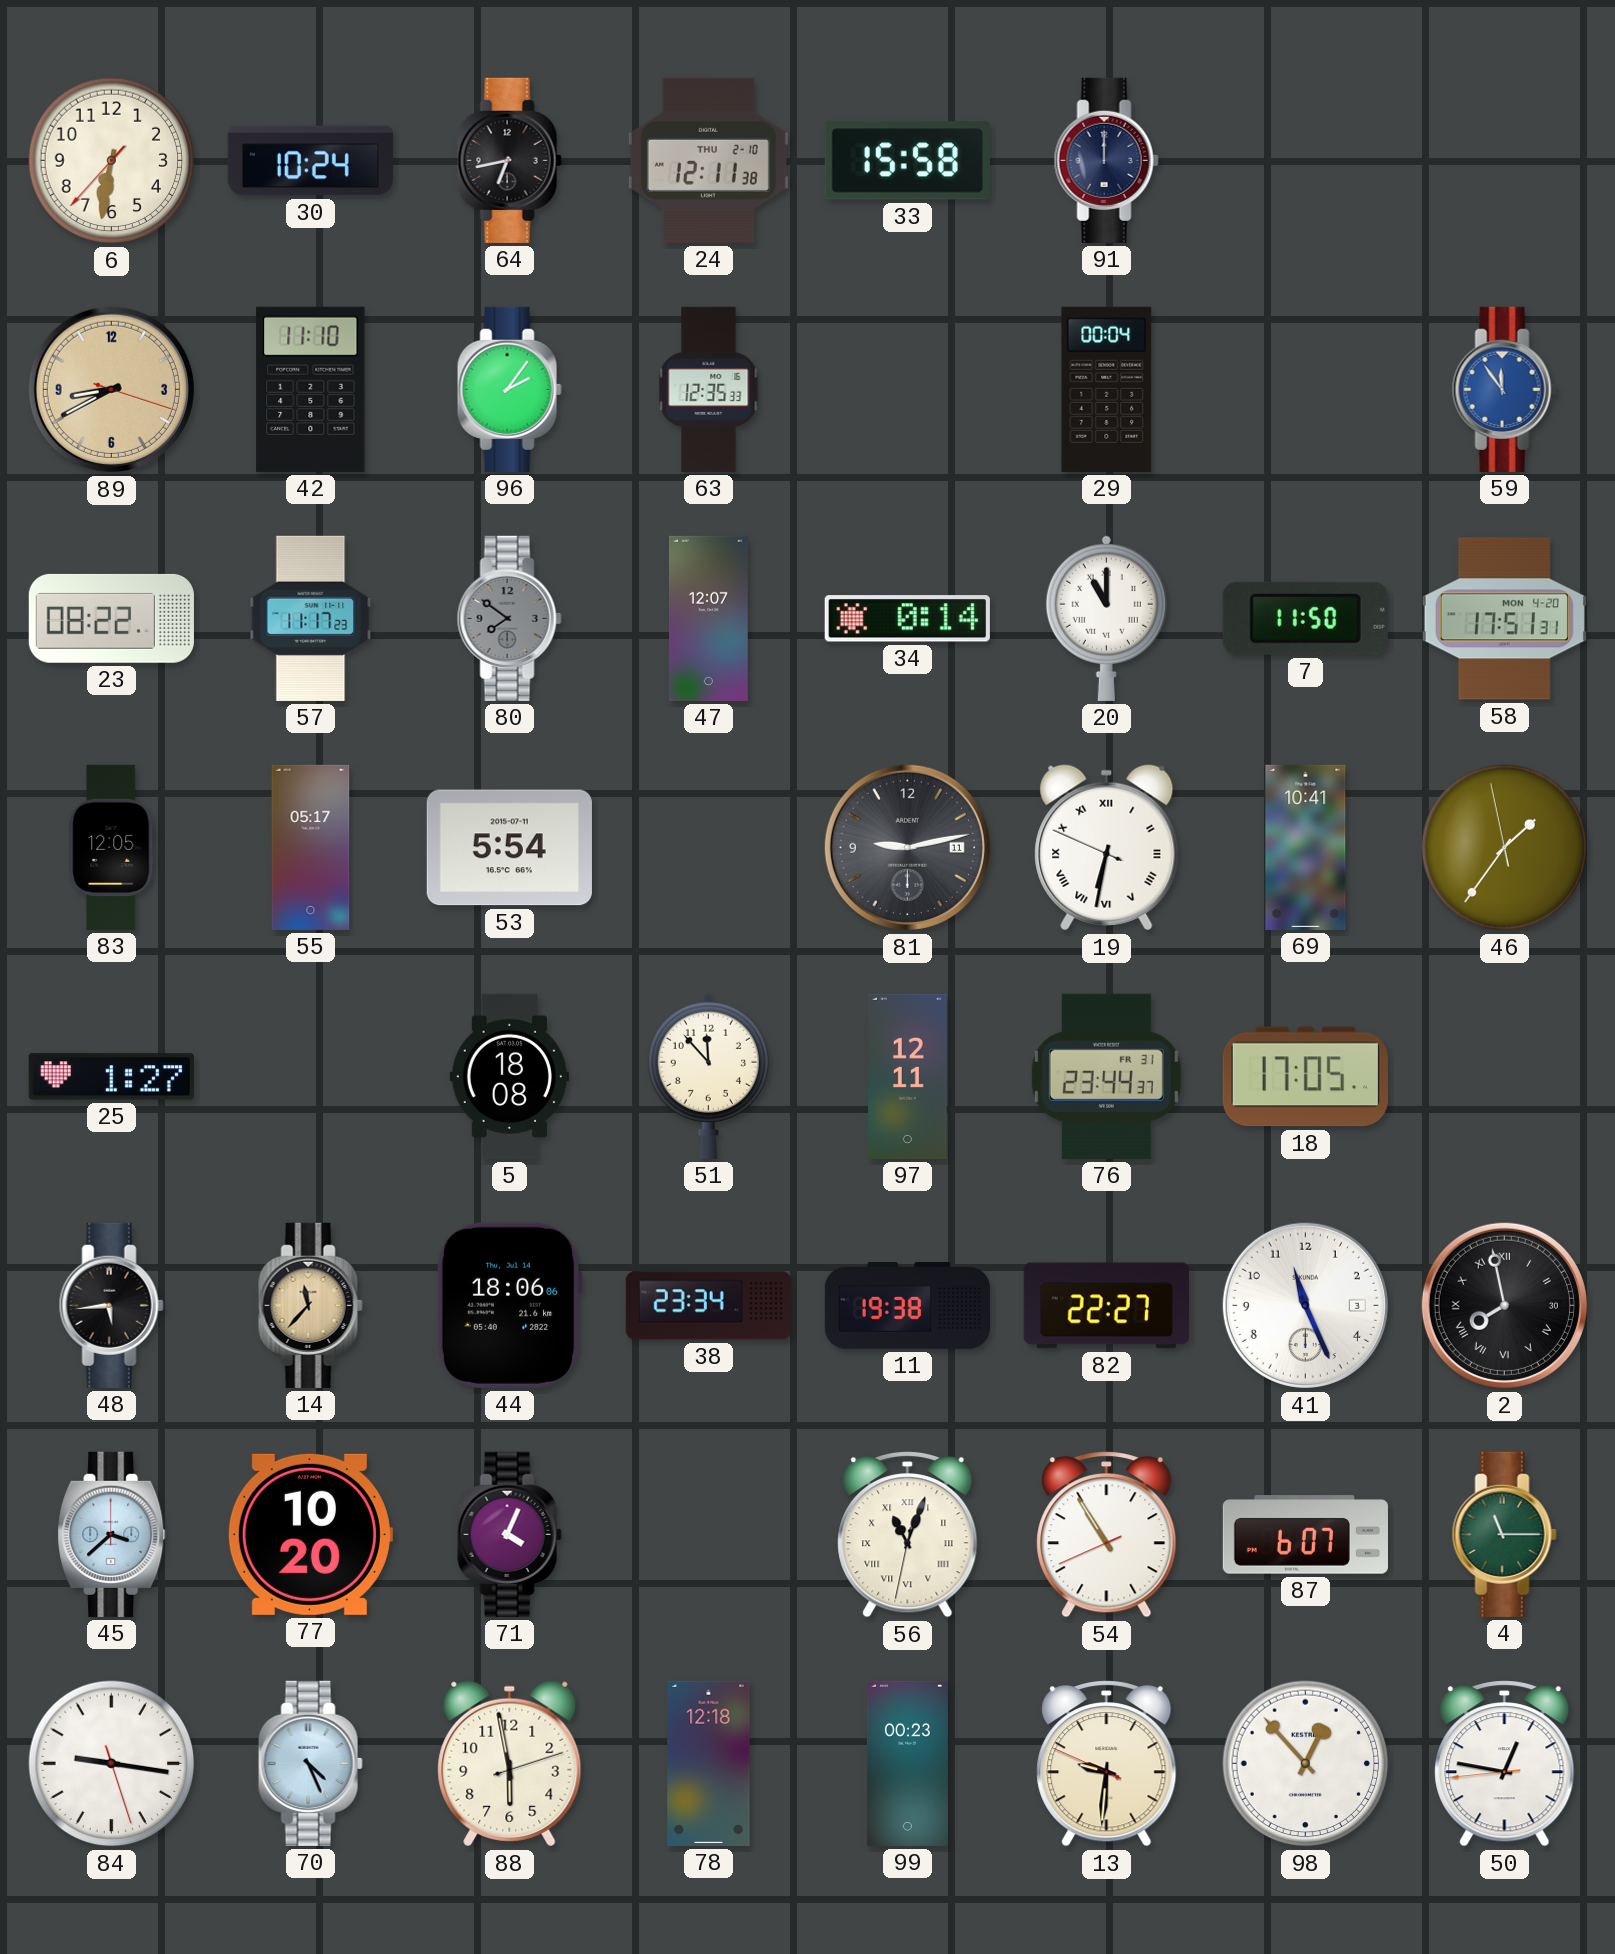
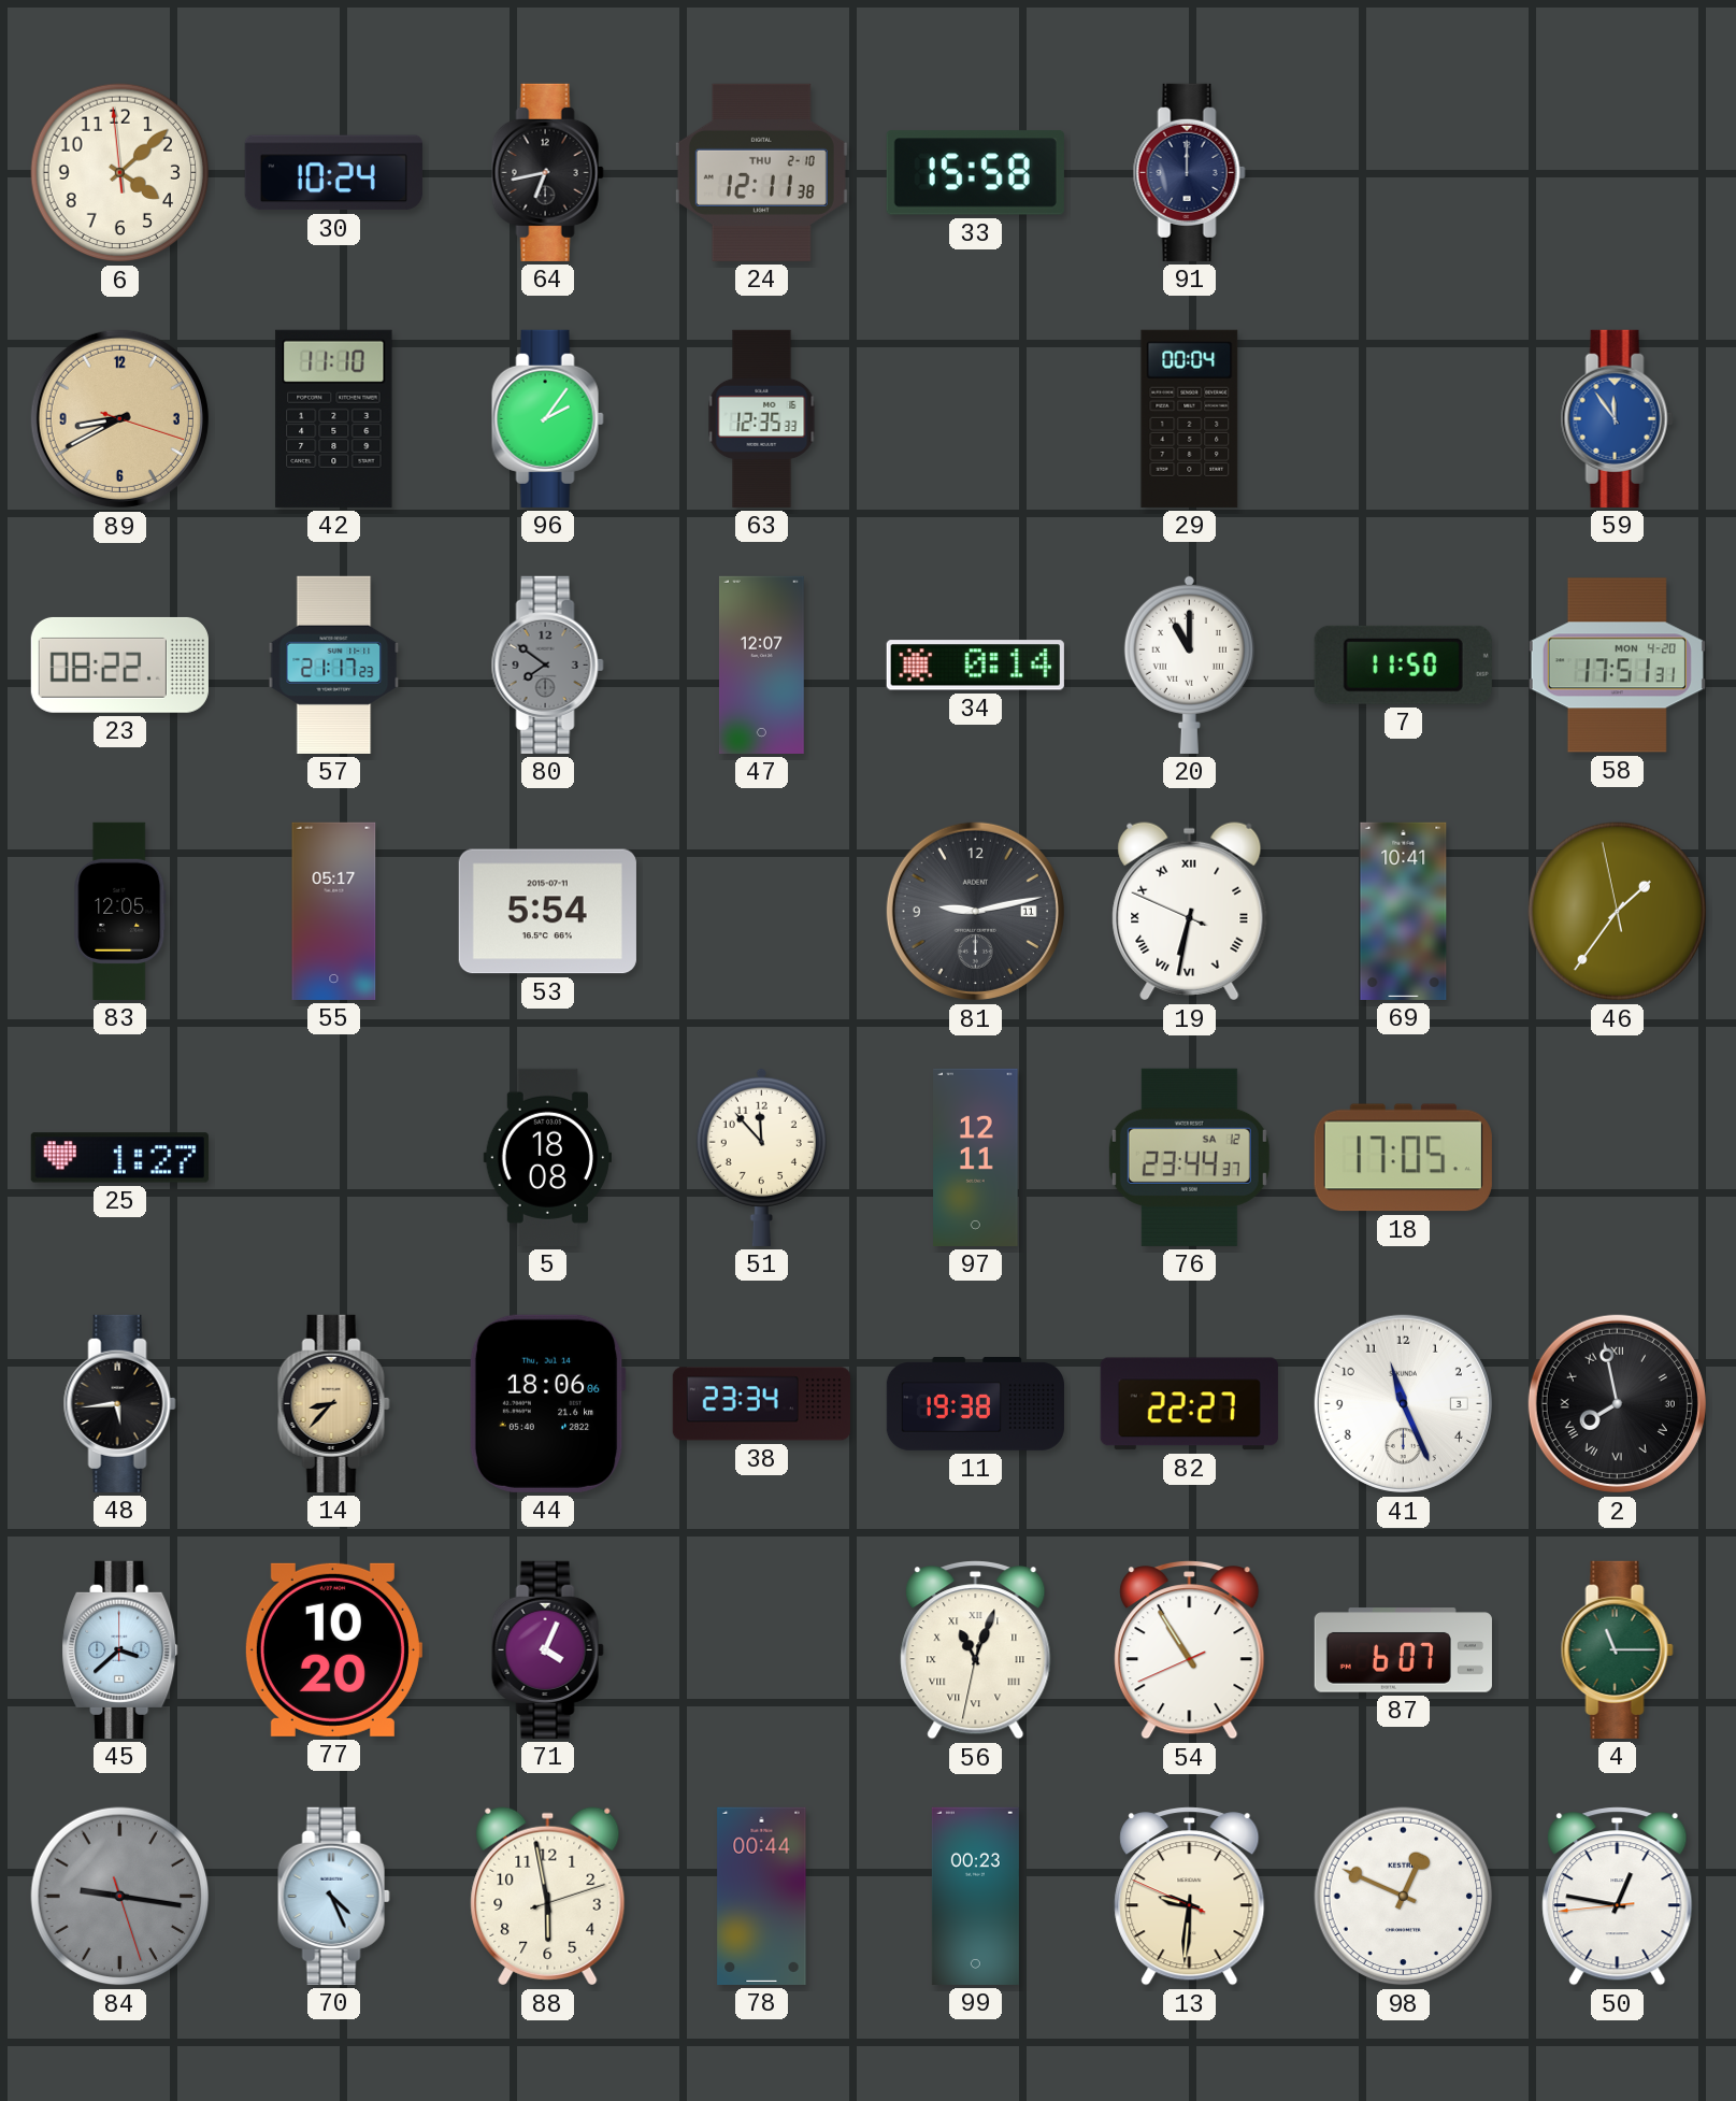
6: 6:31 -> 4:07 (120, 173)
57: 11:17 -> 21:17 (334, 664)
76 date: FR 31 -> SA 12 (1189, 1157)
14: 11:37 -> 8:37 (333, 1403)
84 dial: white -> grey (120, 1897)
78: 12:18 -> 00:44 (762, 1896)
98: 12:53 -> 12:49 (1404, 1897)
